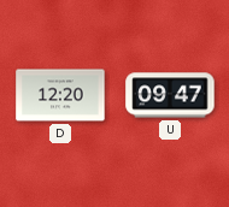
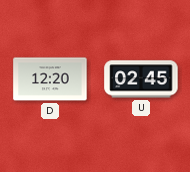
U: 09:47 -> 02:45 (141, 79)
